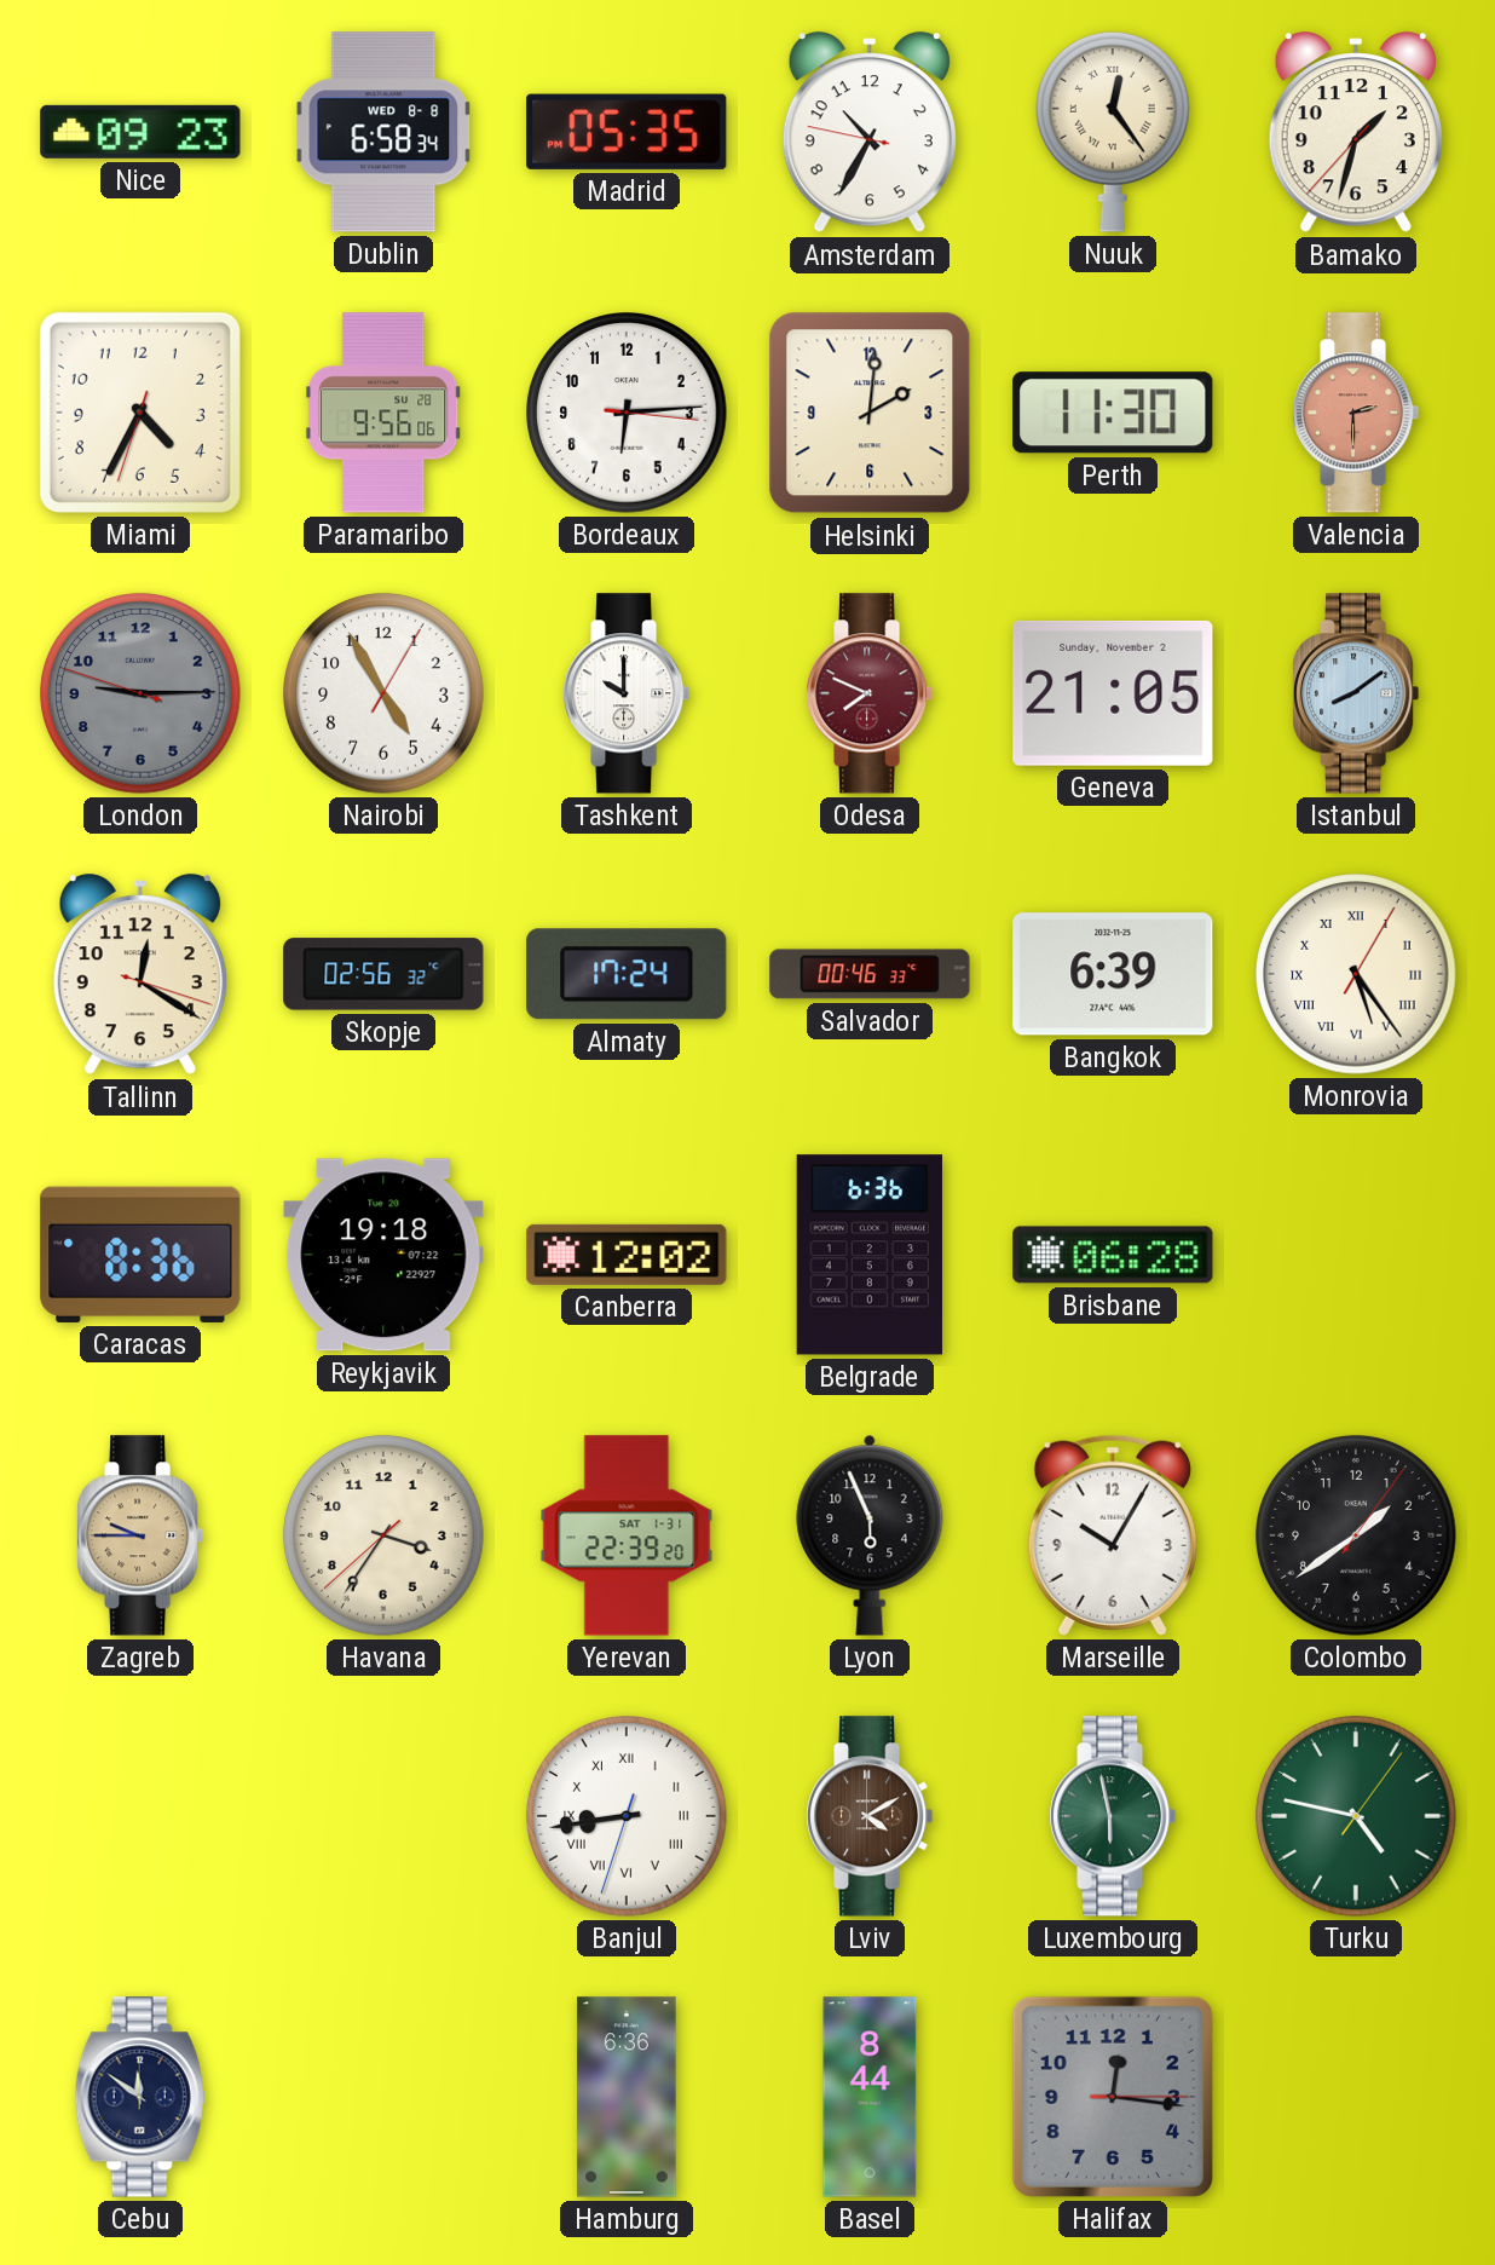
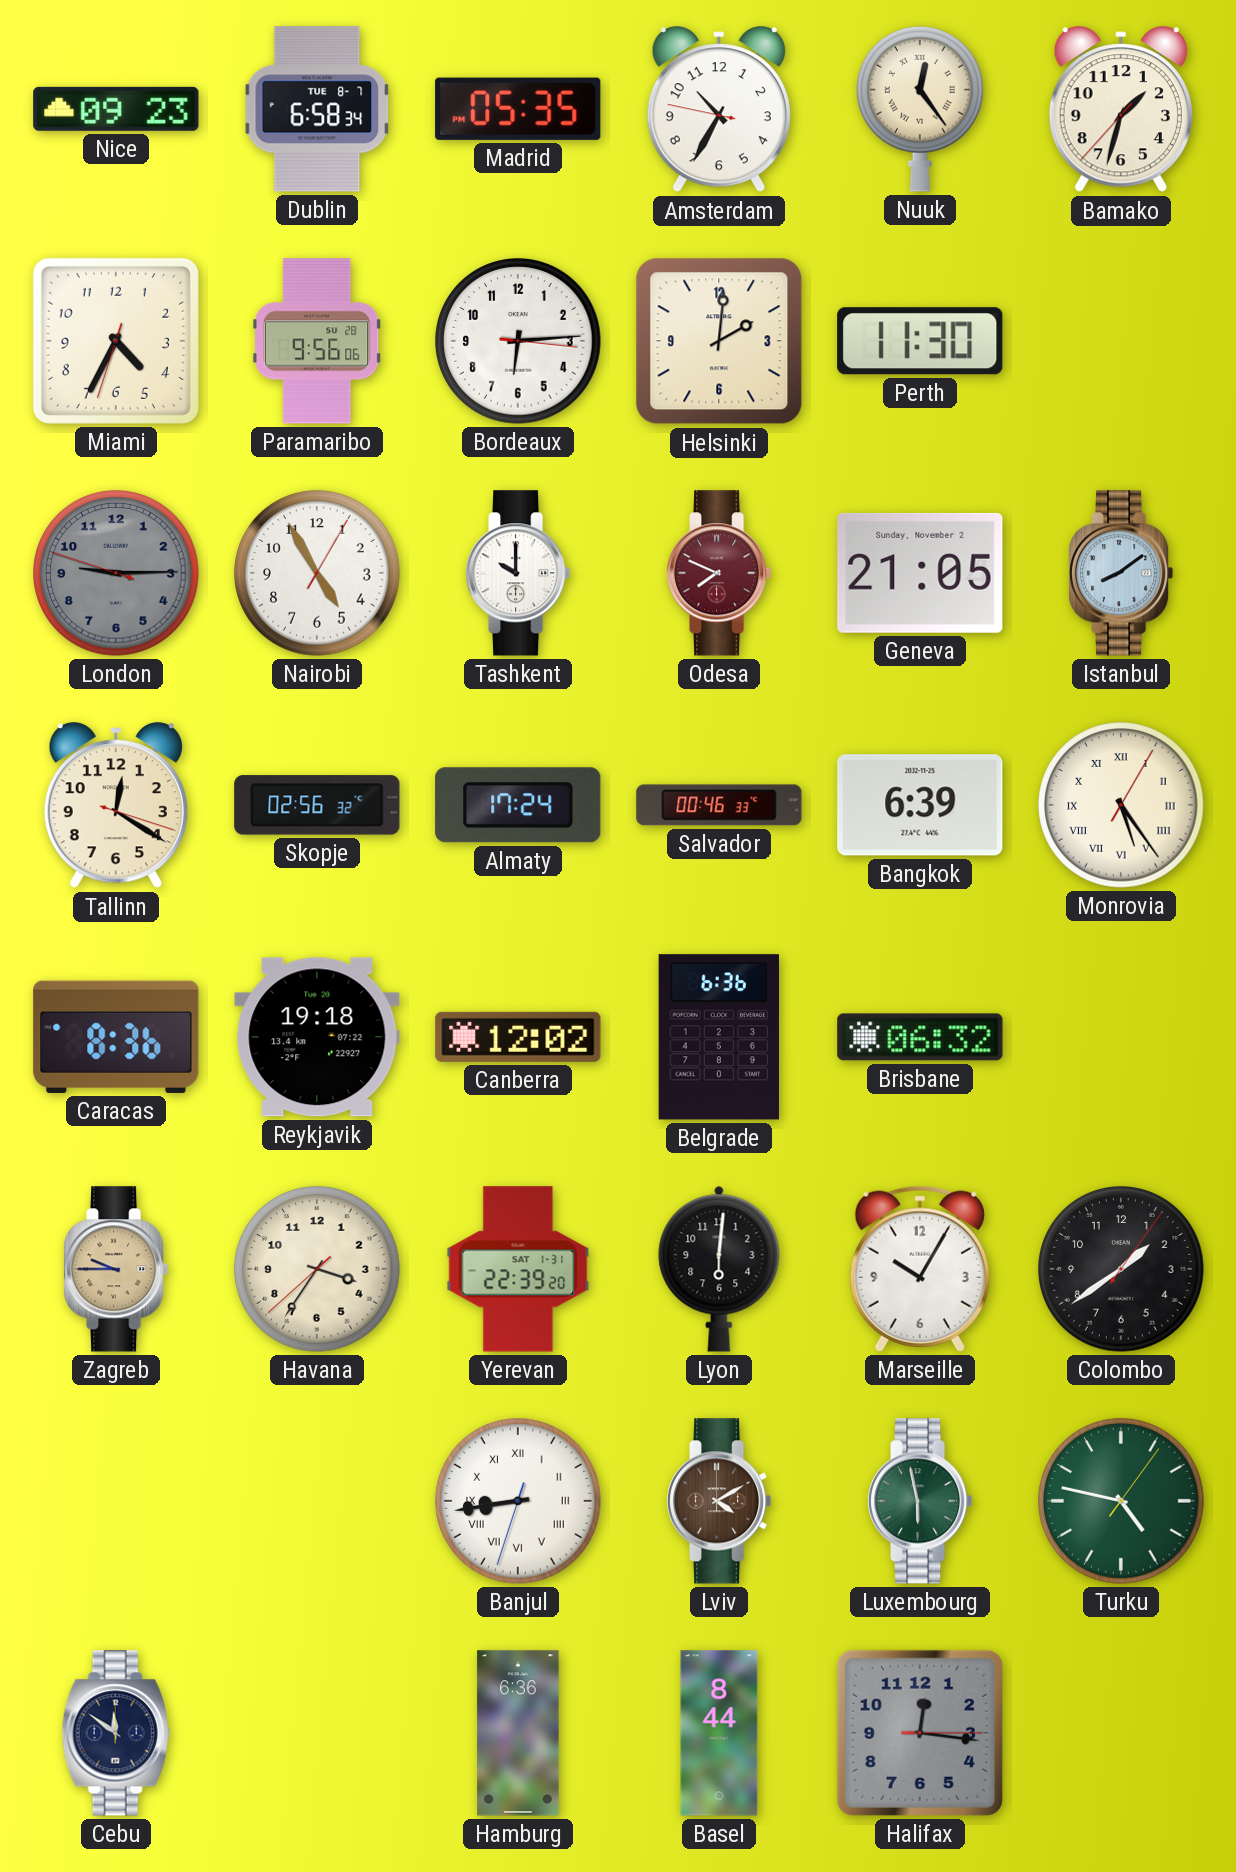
Dublin date: WED 8-8 -> TUE 8-7 (317, 109)
Valencia: 2:30 -> none (1357, 413)
Brisbane: 06:28 -> 06:32 (920, 1037)
Lyon: 5:56 -> 6:01 (719, 1269)
